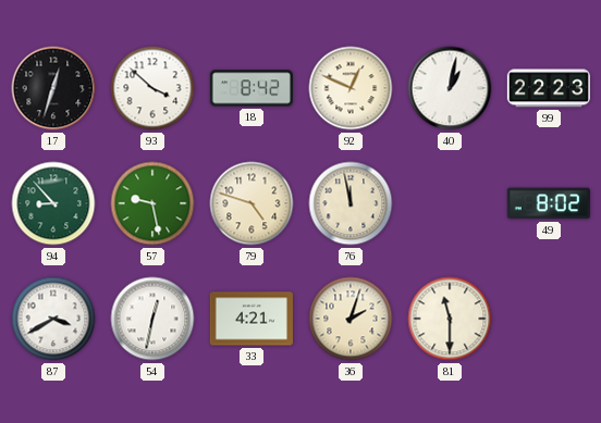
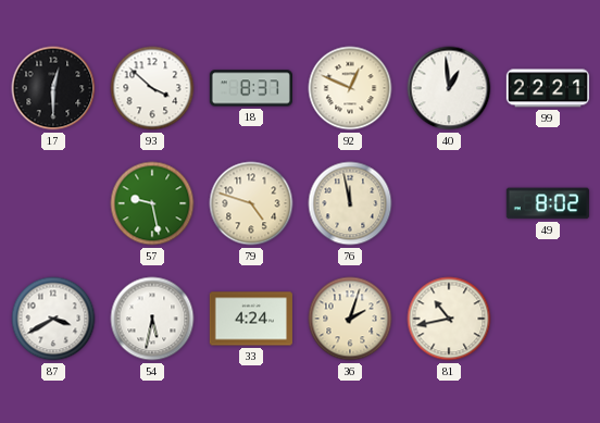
17: 12:33 -> 12:30 (53, 88)
18: 8:42 -> 8:37 (250, 88)
40: 1:02 -> 12:59 (449, 88)
99: 22:23 -> 22:21 (547, 88)
94: 8:53 -> none (53, 203)
54: 12:32 -> 5:32 (152, 319)
33: 4:21 -> 4:24 (251, 319)
81: 11:30 -> 10:43 (449, 319)
